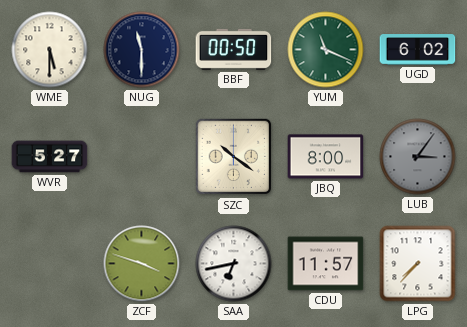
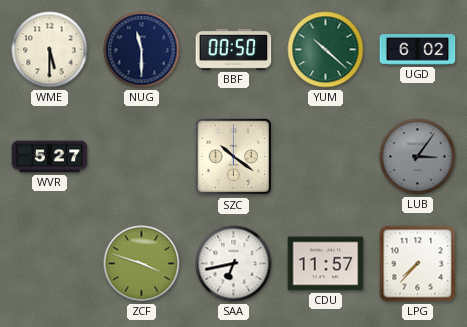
YUM: 11:19 -> 10:22 (326, 50)
JBQ: 8:00 -> none (326, 157)
